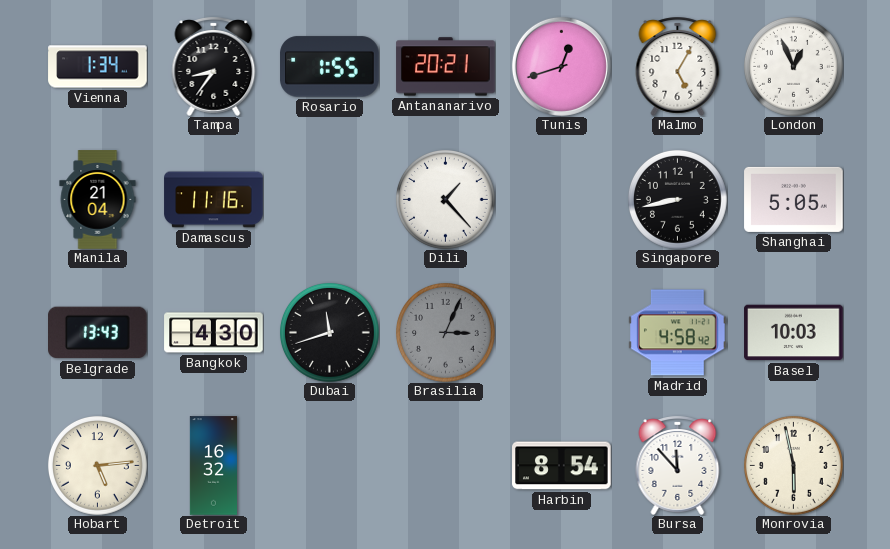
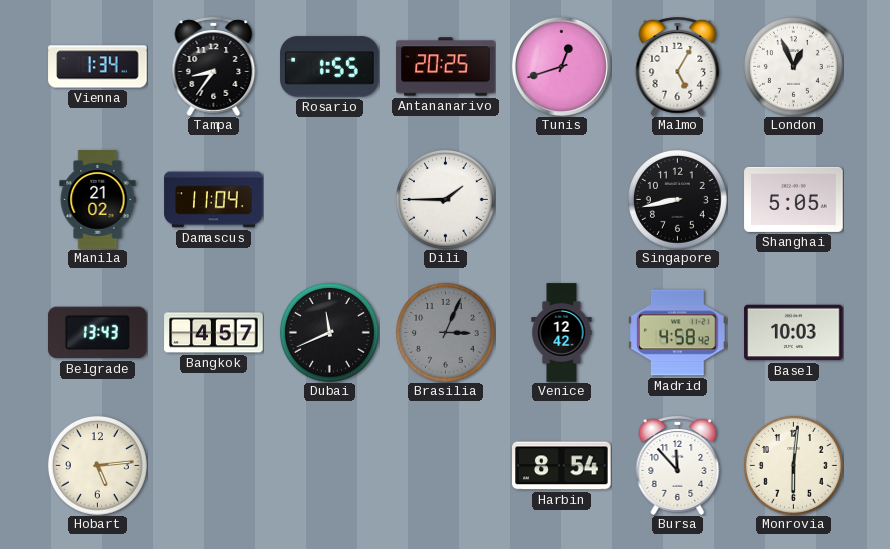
Antananarivo: 20:21 -> 20:25 (446, 67)
Manila: 21:04 -> 21:02 (98, 200)
Damascus: 11:16 -> 11:04 (214, 200)
Dili: 1:23 -> 1:45 (445, 199)
Bangkok: 4:30 -> 4:57 (214, 333)
Dubai: 11:42 -> 11:41 (329, 332)
Venice: none -> 12:42 (562, 333)
Detroit: 16:32 -> none (213, 466)
Monrovia: 5:58 -> 6:01 (793, 465)
